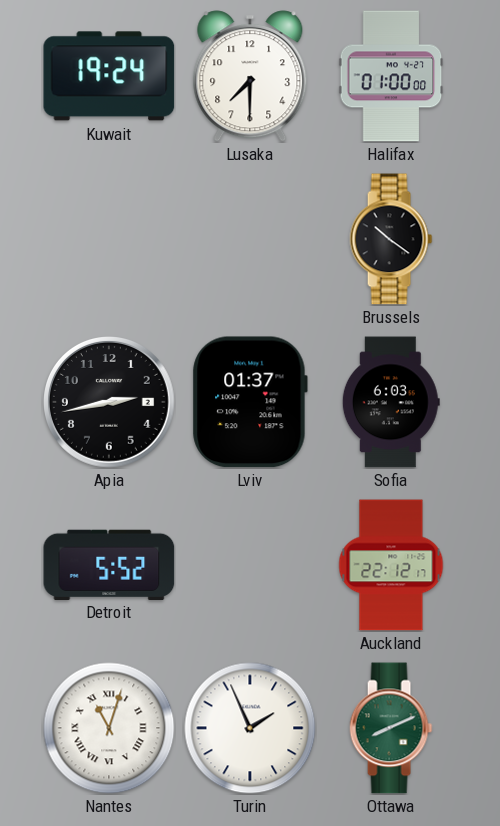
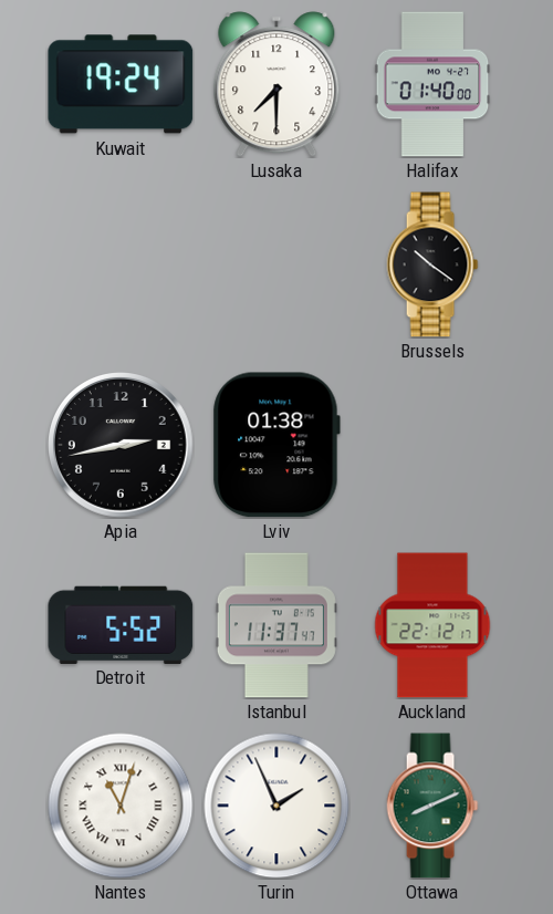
Halifax: 01:00 -> 01:40 (432, 84)
Lviv: 01:37 -> 01:38 (276, 445)
Sofia: 6:03 -> none (391, 402)
Istanbul: none -> 11:37 (276, 625)
